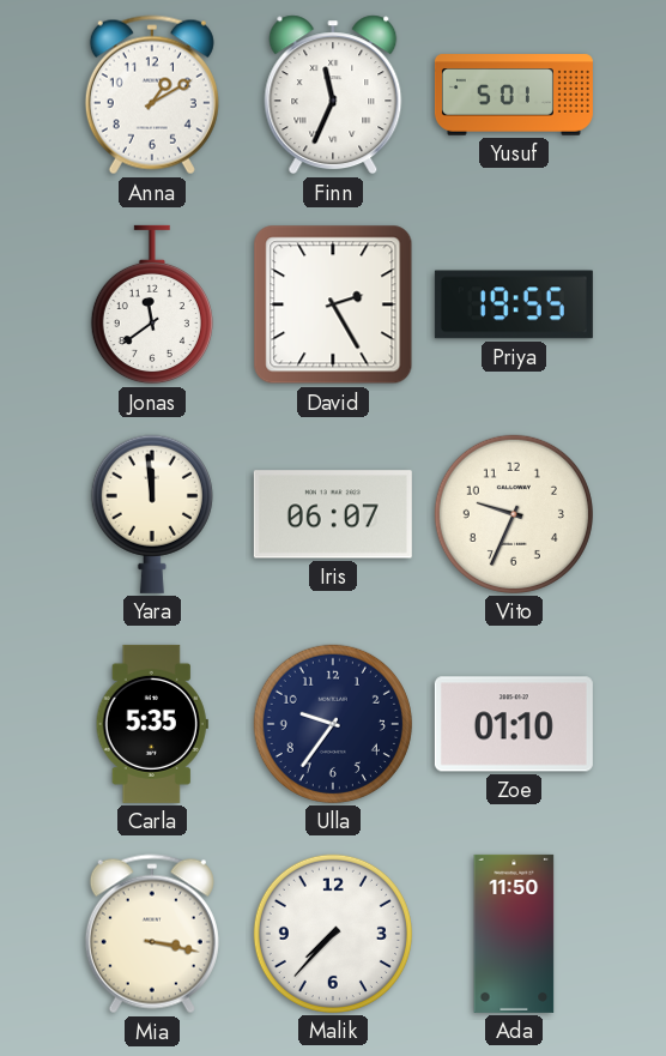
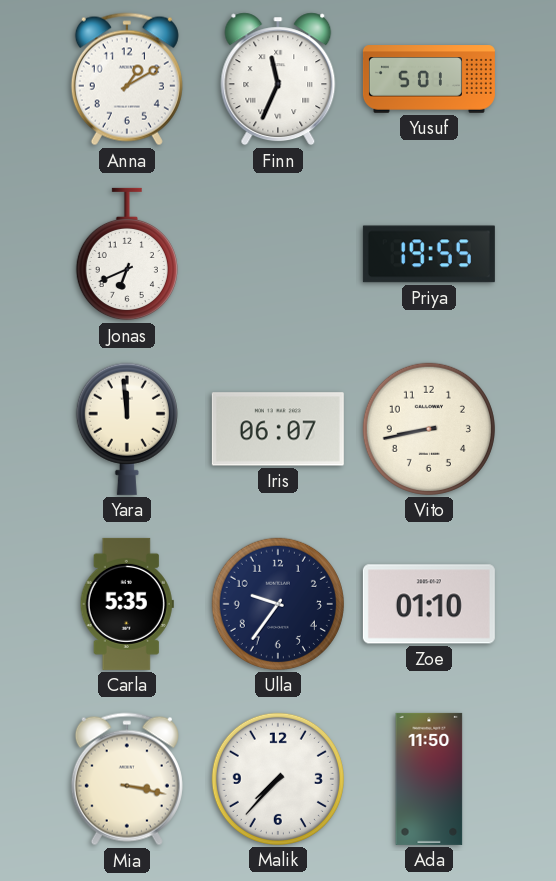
Jonas: 11:39 -> 6:41 (127, 254)
David: 2:25 -> none (333, 304)
Vito: 9:34 -> 8:43 (429, 429)
